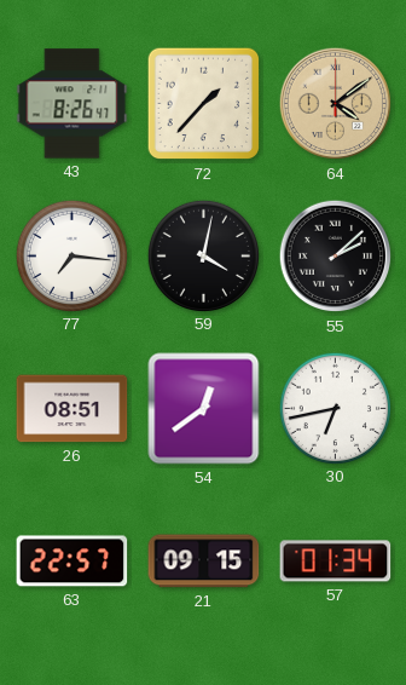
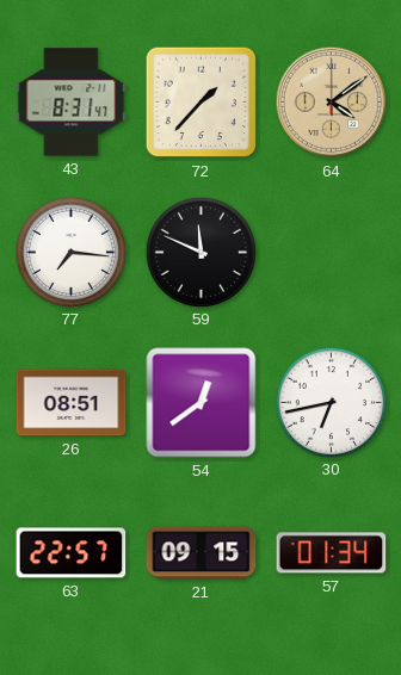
43: 8:26 -> 8:31 (72, 103)
59: 4:02 -> 11:49 (200, 252)
55: 2:08 -> none (336, 257)
